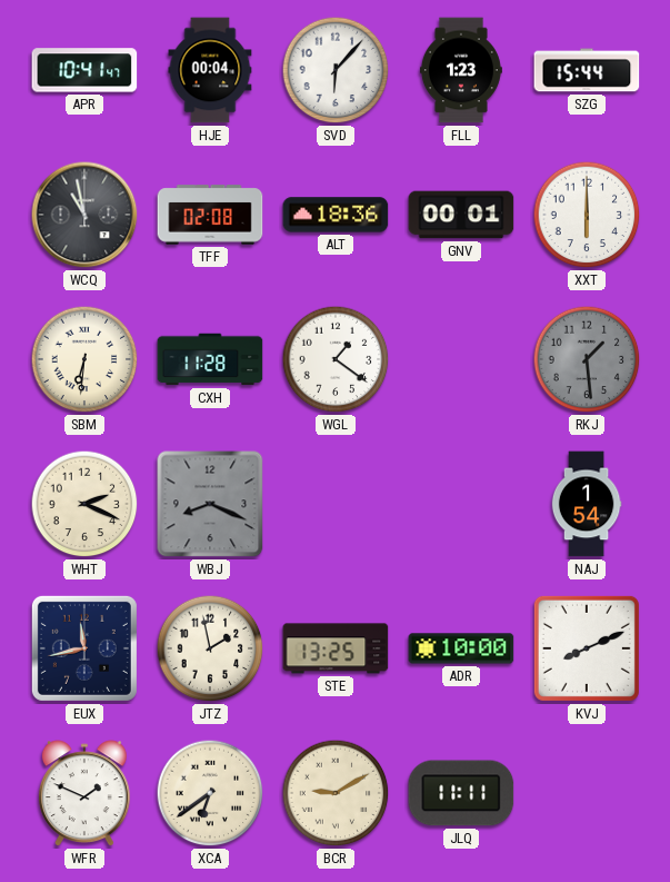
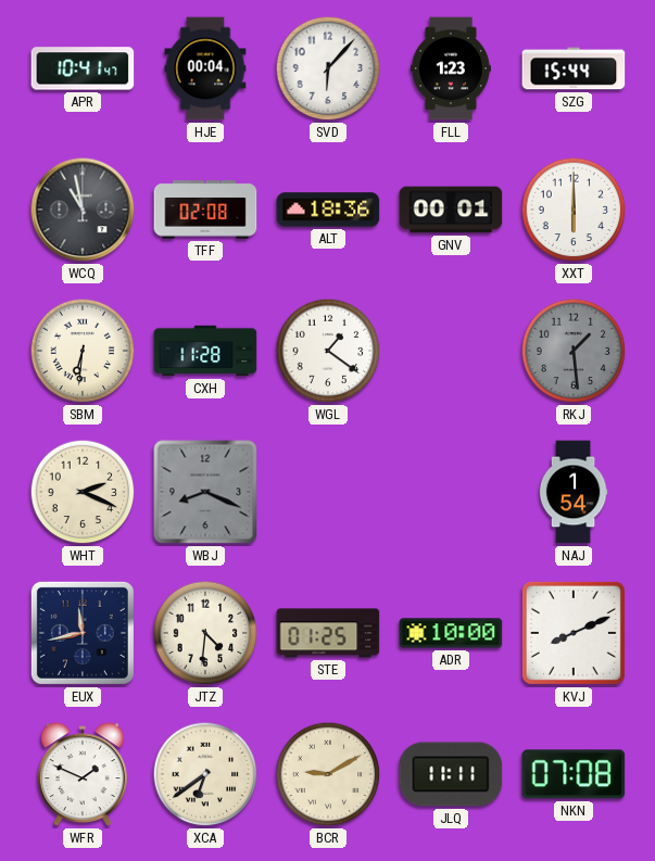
JTZ: 1:58 -> 4:31 (205, 633)
STE: 13:25 -> 01:25 (328, 633)
NKN: none -> 07:08 (574, 774)
